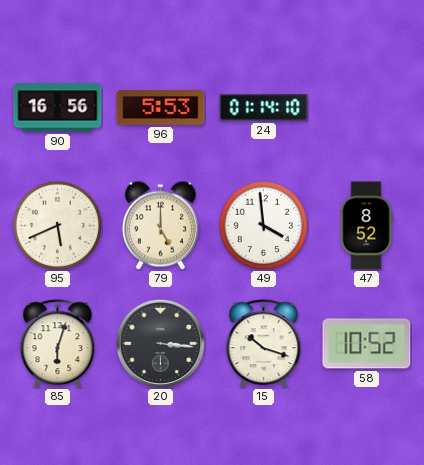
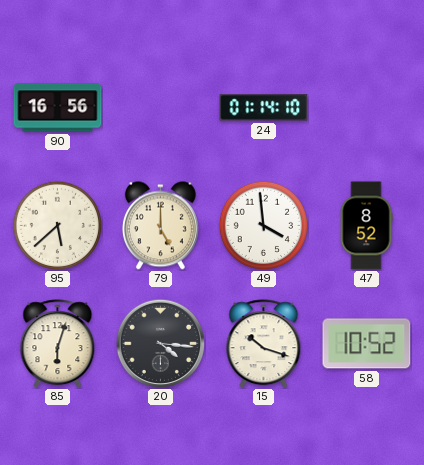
96: 5:53 -> none (161, 108)
95: 5:41 -> 5:38 (57, 225)
20: 3:16 -> 4:16 (160, 343)
